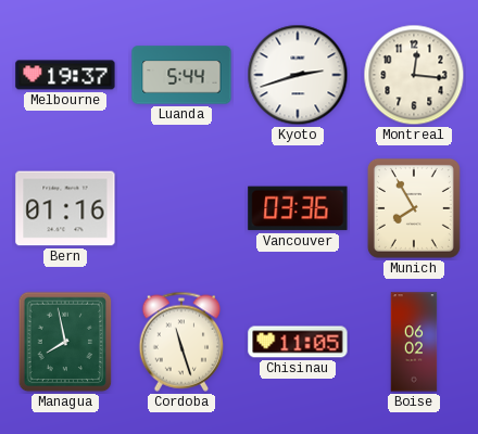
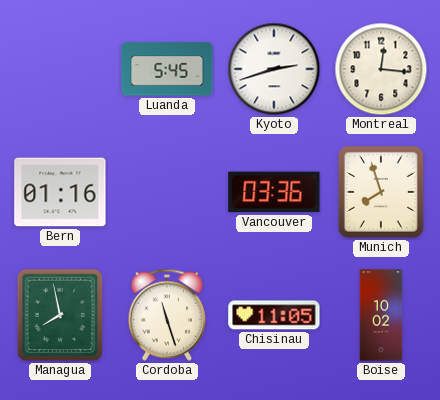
Melbourne: 19:37 -> none (65, 75)
Luanda: 5:44 -> 5:45 (167, 69)
Munich: 7:55 -> 7:57 (381, 192)
Boise: 06:02 -> 10:02 (381, 315)
